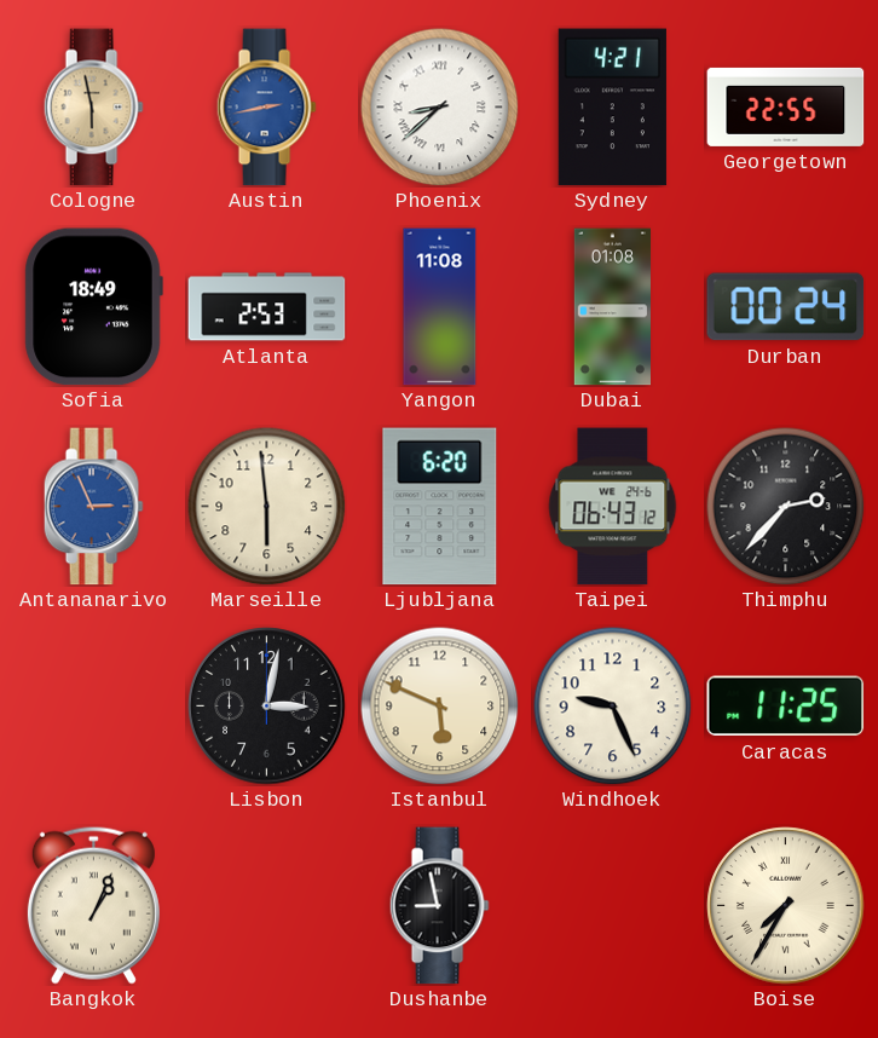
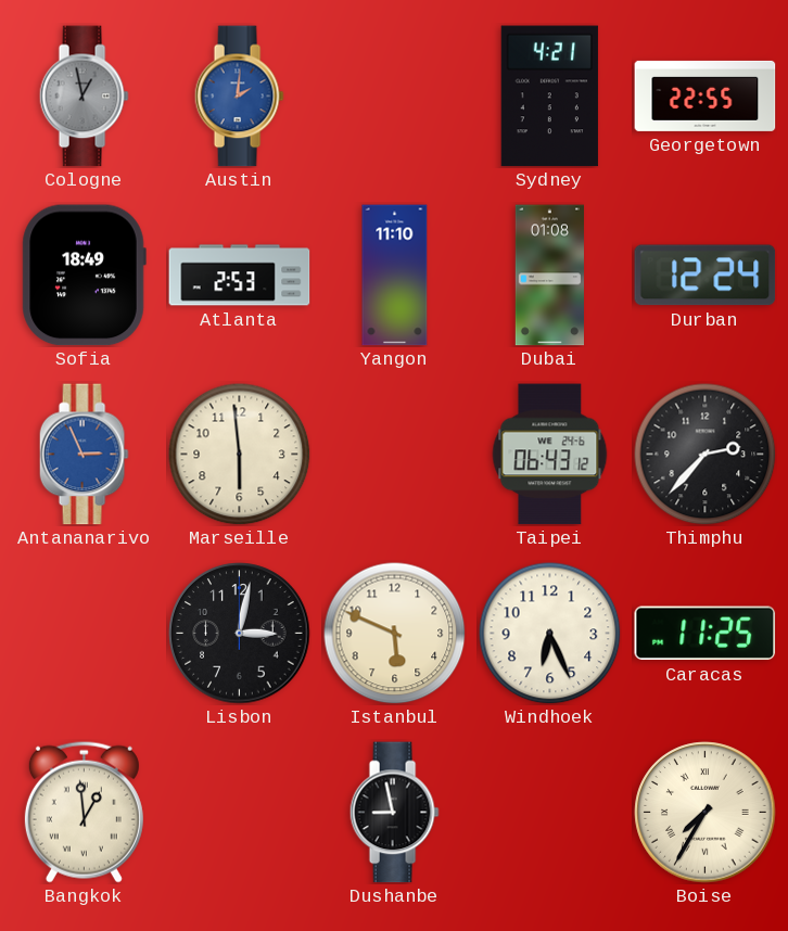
Cologne: 5:58 -> 12:58 (84, 97)
Cologne dial: champagne -> grey (84, 97)
Austin: 2:43 -> 2:01 (239, 97)
Phoenix: 8:38 -> none (440, 108)
Yangon: 11:08 -> 11:10 (395, 276)
Durban: 00:24 -> 12:24 (706, 276)
Ljubljana: 6:20 -> none (440, 507)
Windhoek: 9:26 -> 6:26 (550, 634)
Bangkok: 1:04 -> 12:59 (84, 812)
